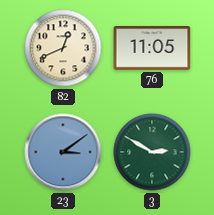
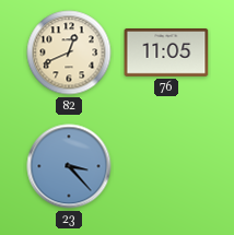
23: 3:09 -> 3:23 (69, 166)
3: 2:50 -> none (152, 152)
